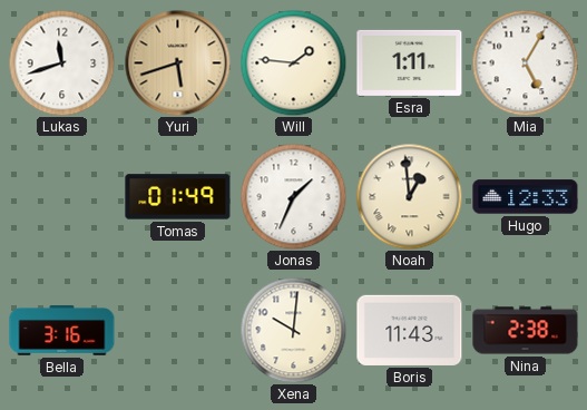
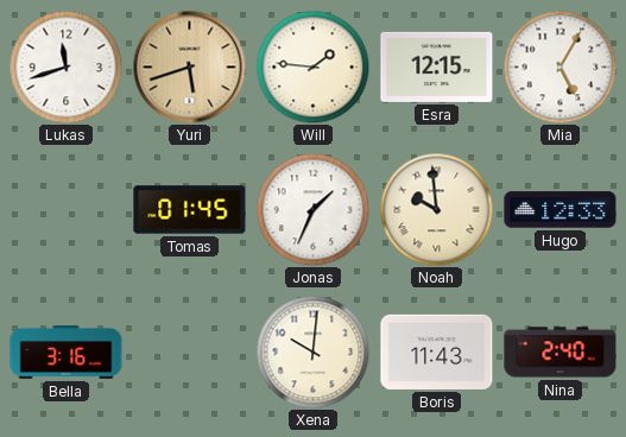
Esra: 1:11 -> 12:15 (437, 66)
Tomas: 01:49 -> 01:45 (190, 210)
Noah: 12:59 -> 9:59 (436, 209)
Nina: 2:38 -> 2:40 (561, 353)
